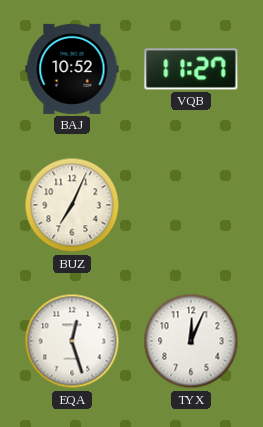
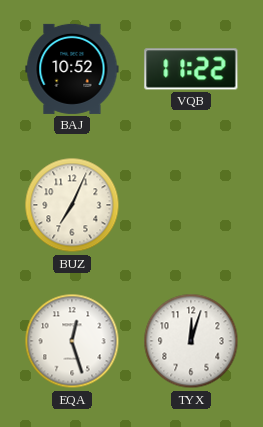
VQB: 11:27 -> 11:22 (191, 69)
TYX: 12:04 -> 12:03 (191, 341)
